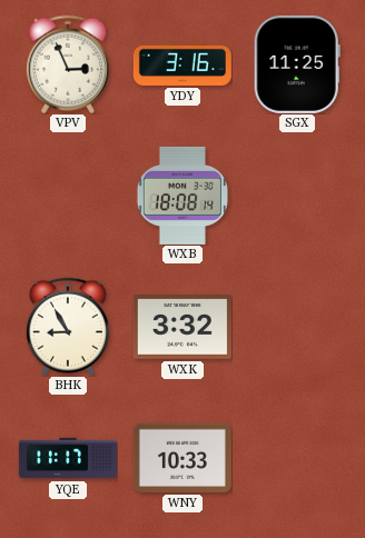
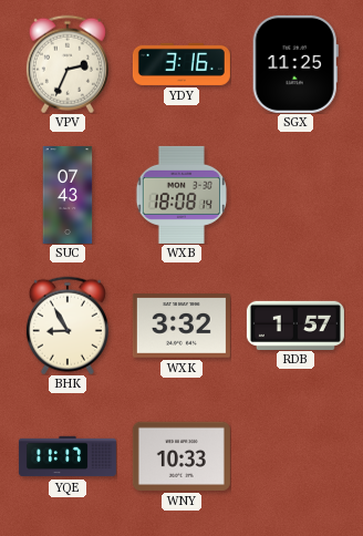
VPV: 2:56 -> 2:34 (68, 64)
SUC: none -> 07:43 (68, 195)
RDB: none -> 1:57 (295, 324)
